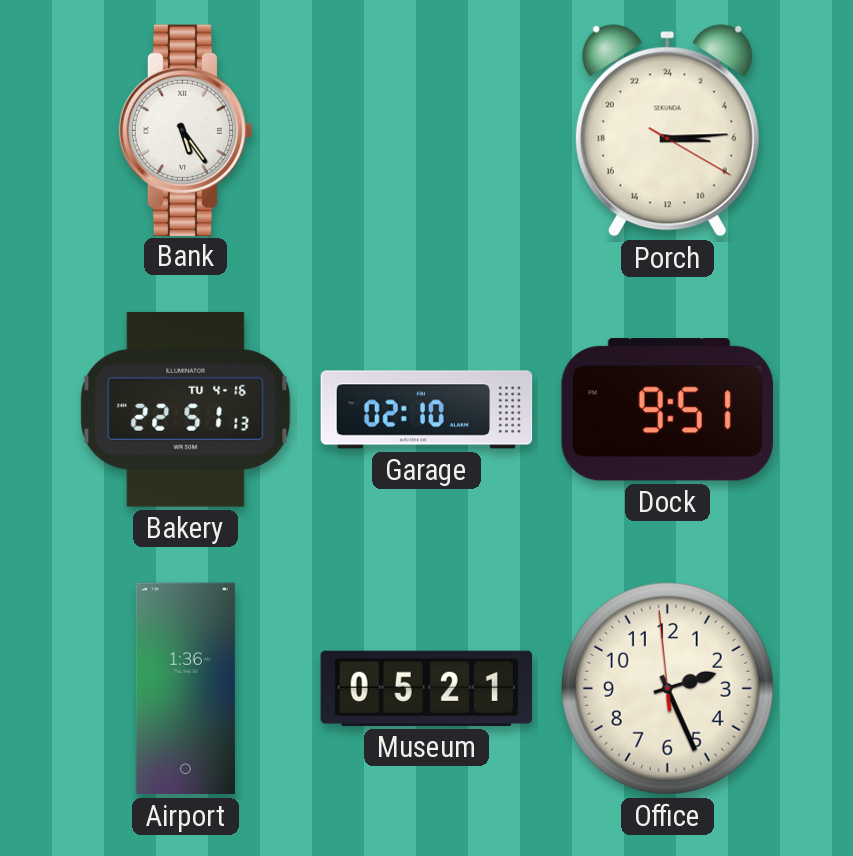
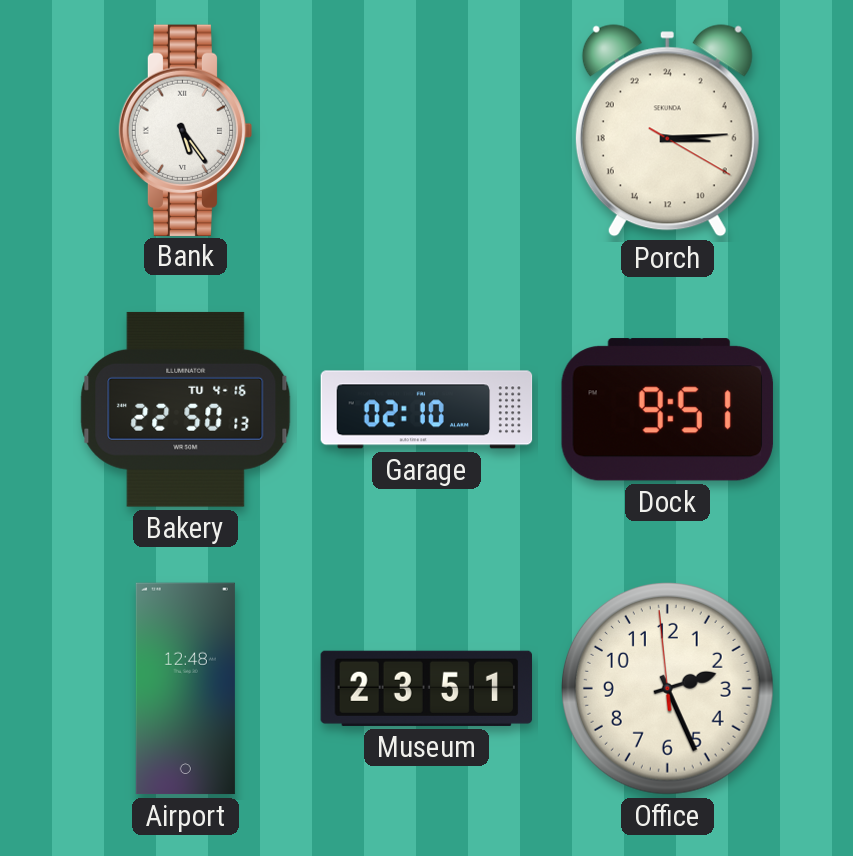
Bakery: 22:51 -> 22:50 (186, 409)
Airport: 1:36 -> 12:48 (185, 689)
Museum: 05:21 -> 23:51 (427, 688)
